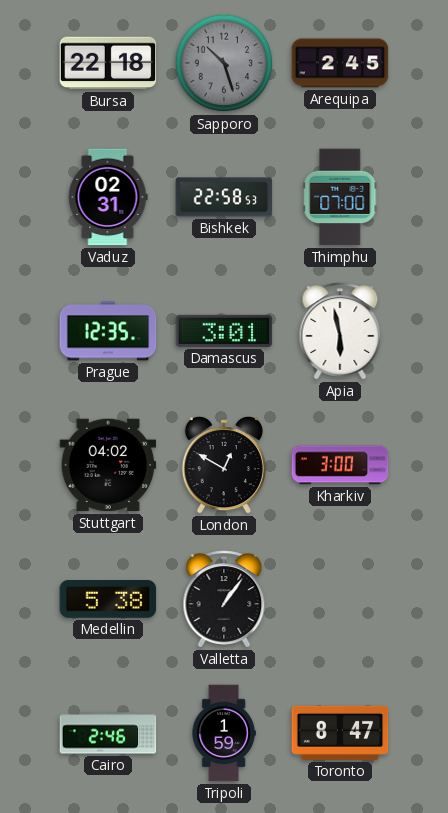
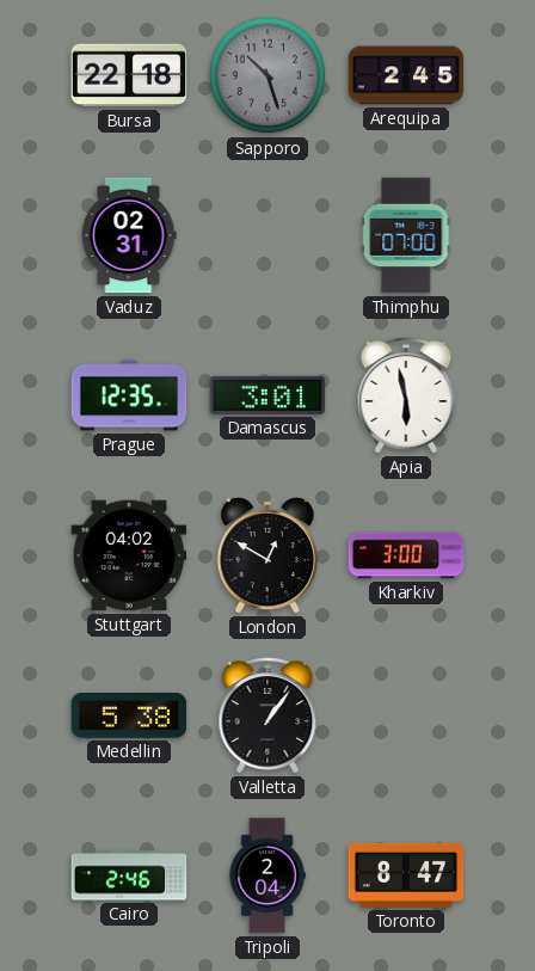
Bishkek: 22:58 -> none (224, 197)
Tripoli: 1:59 -> 2:04 (267, 875)
